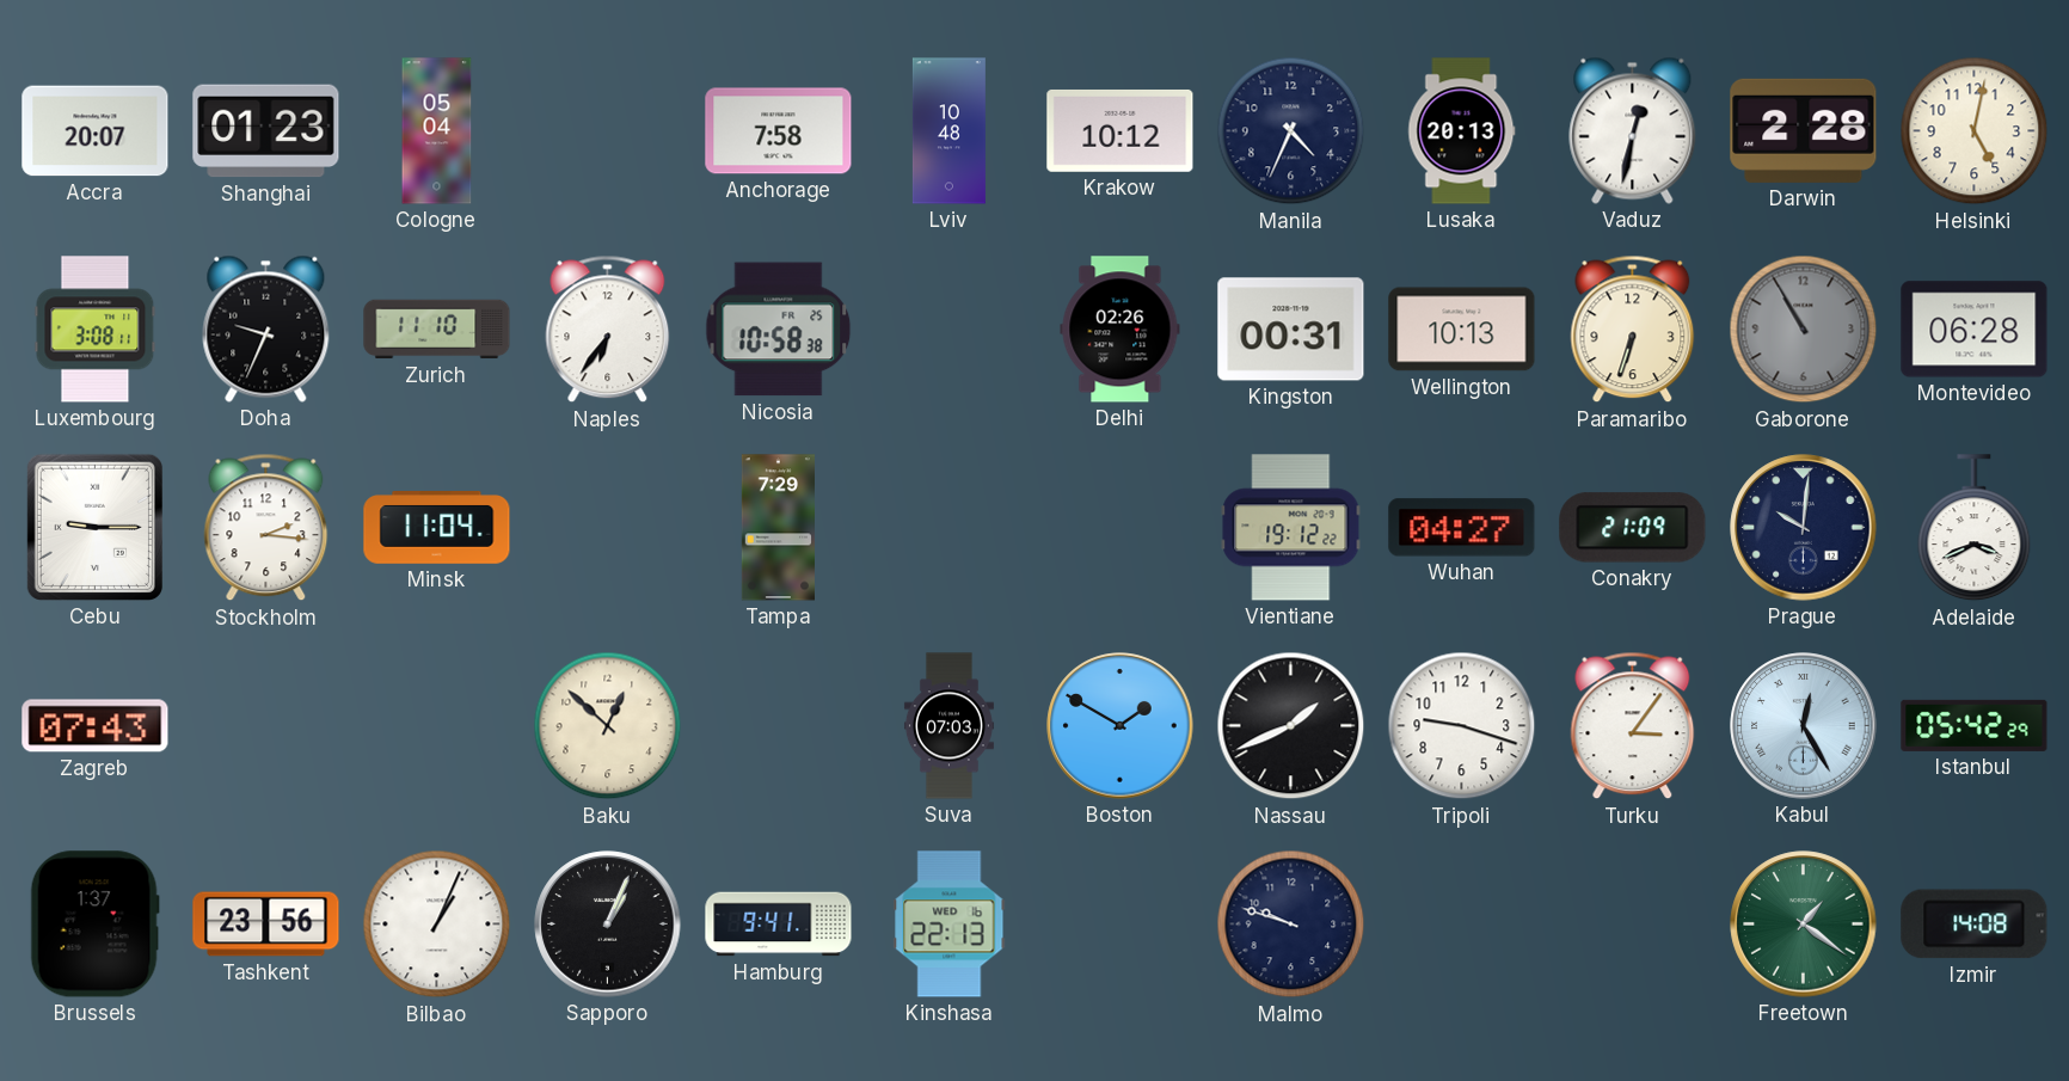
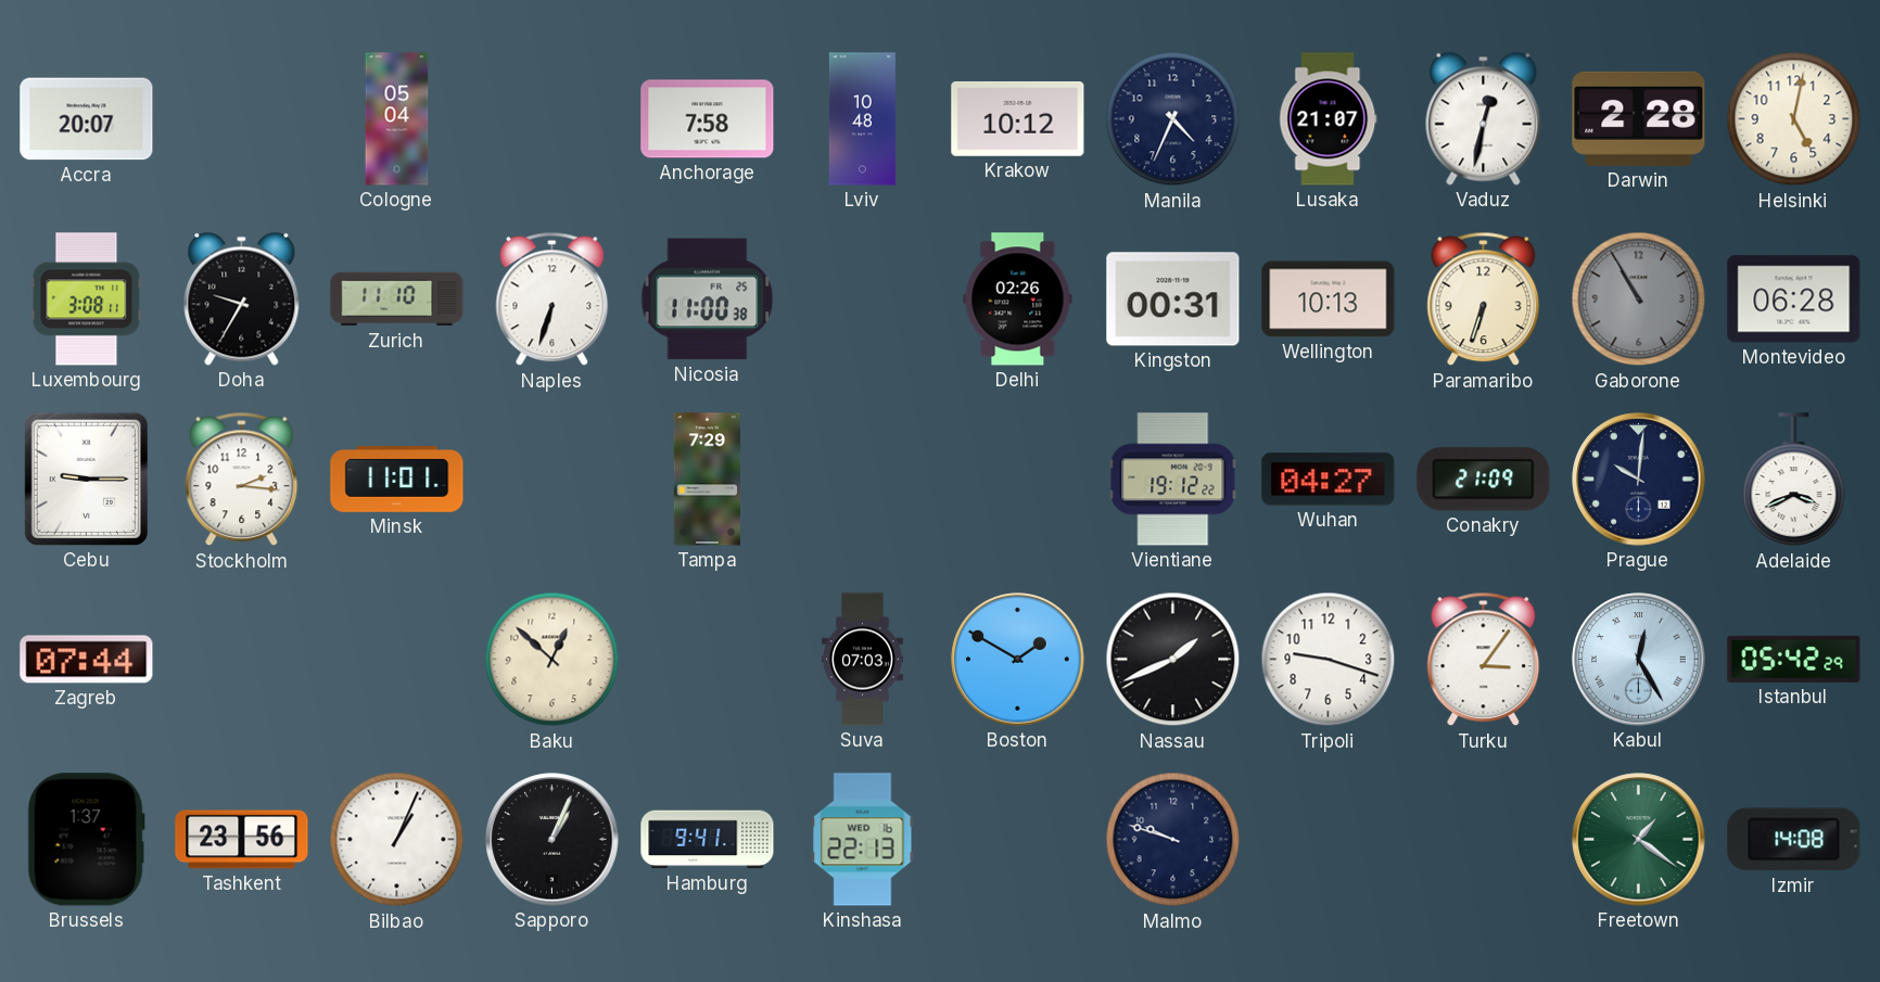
Shanghai: 01:23 -> none (266, 131)
Lusaka: 20:13 -> 21:07 (1329, 119)
Doha: 9:34 -> 9:35 (242, 298)
Naples: 6:36 -> 6:33 (552, 299)
Nicosia: 10:58 -> 11:00 (708, 299)
Minsk: 11:04 -> 11:01 (397, 480)
Zagreb: 07:43 -> 07:44 (87, 660)
